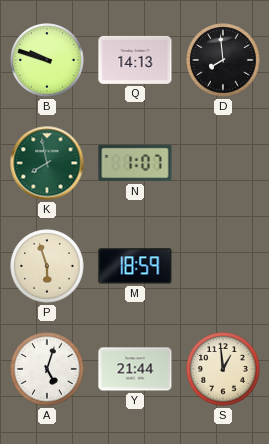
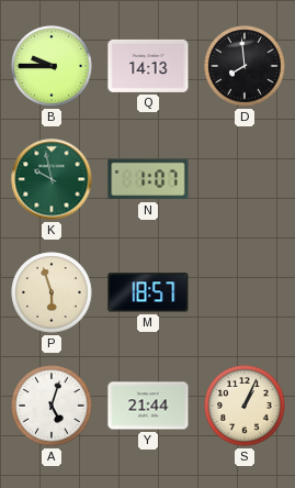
B: 9:48 -> 9:45 (52, 66)
K: 7:58 -> 9:58 (52, 179)
M: 18:59 -> 18:57 (148, 292)
S: 12:59 -> 1:04 (245, 406)
